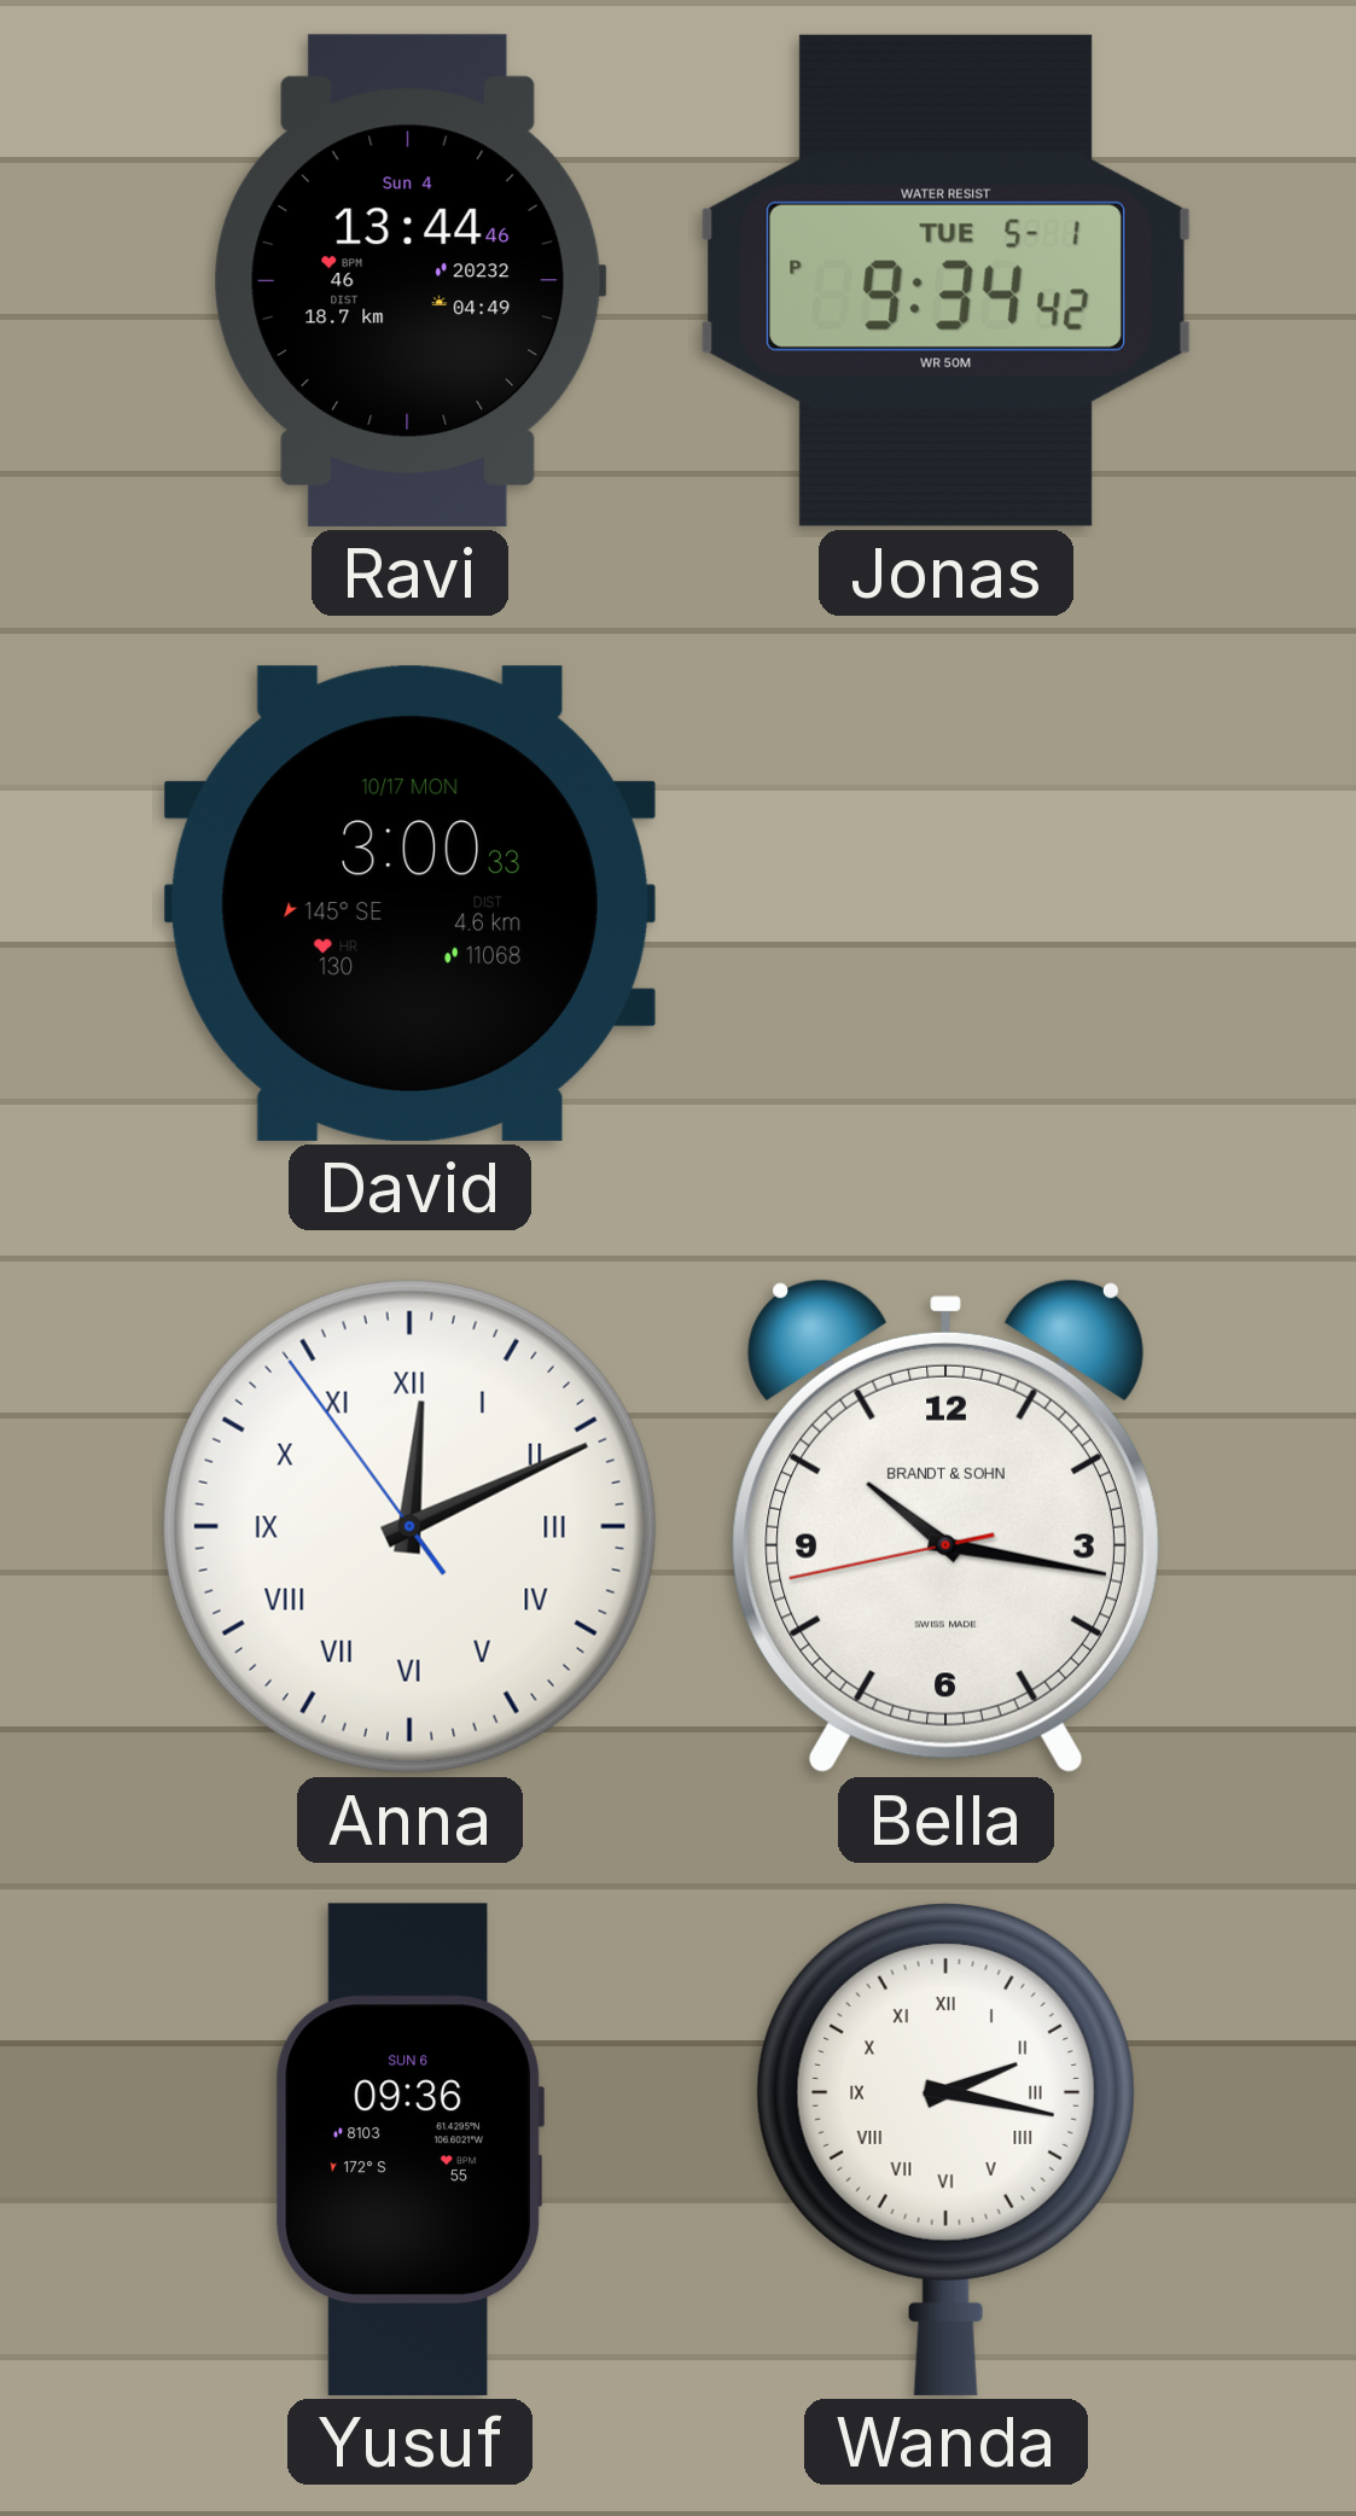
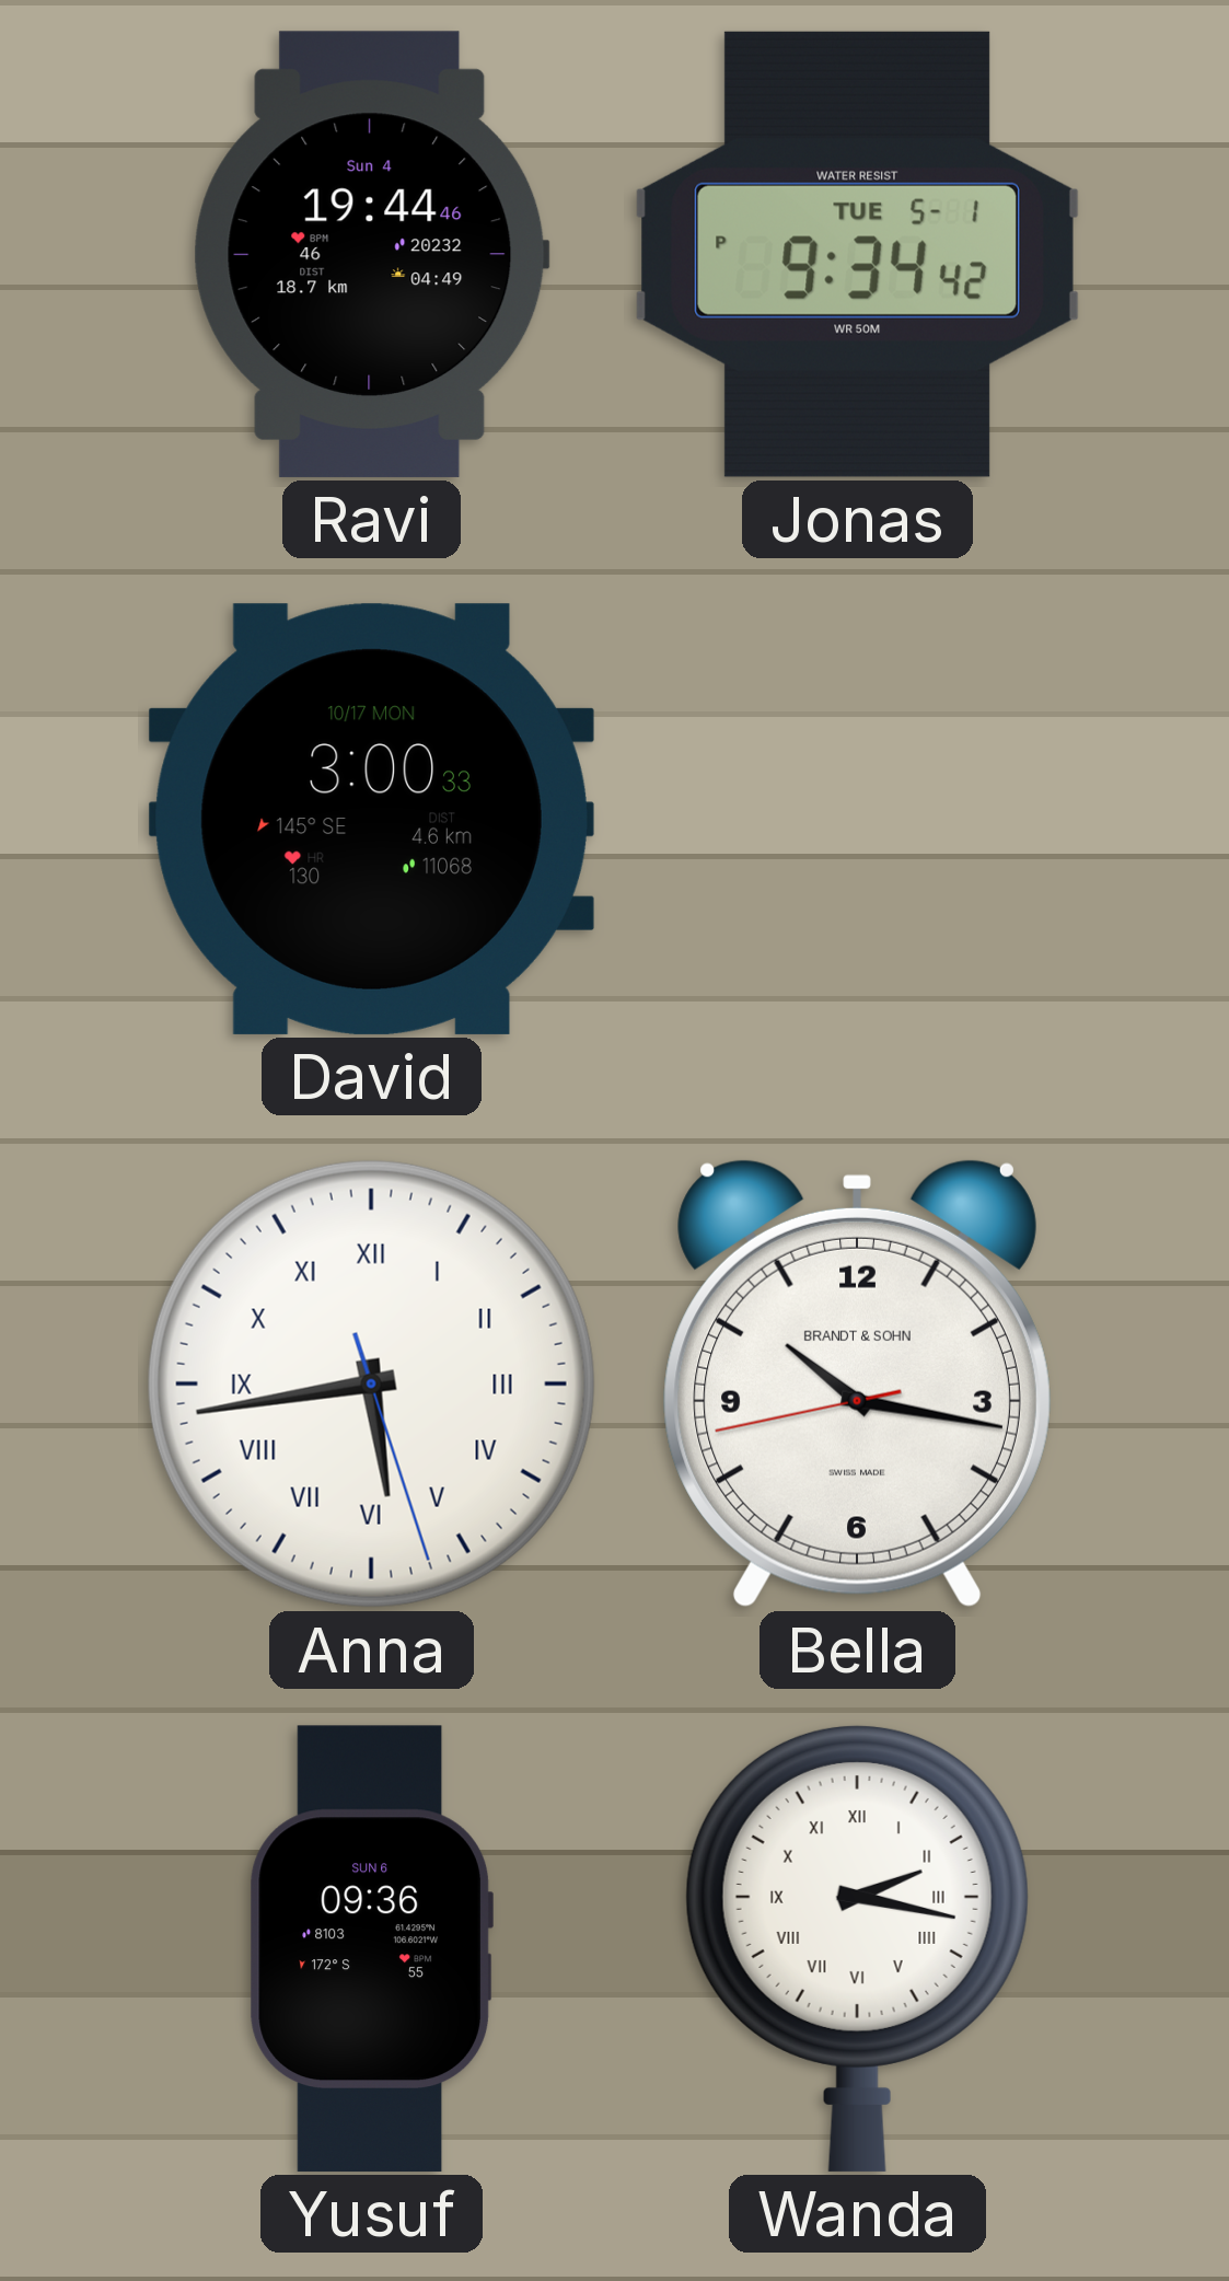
Ravi: 13:44 -> 19:44 (371, 254)
Anna: 12:10 -> 5:43 (371, 1383)
